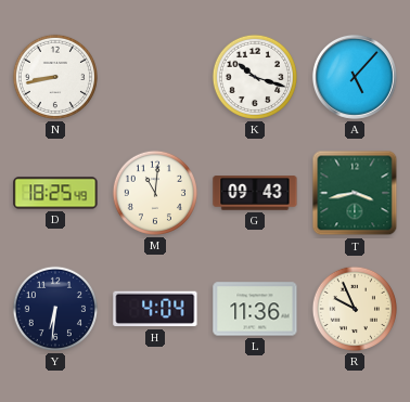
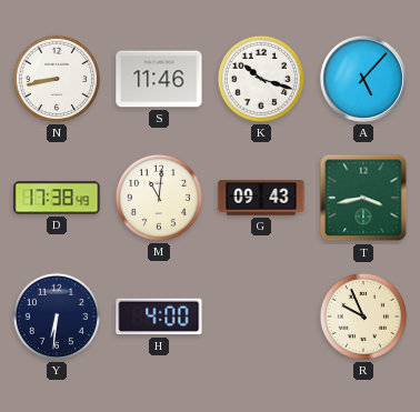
S: none -> 11:46 (159, 79)
D: 18:25 -> 17:38 (57, 198)
H: 4:04 -> 4:00 (159, 316)
L: 11:36 -> none (255, 309)
